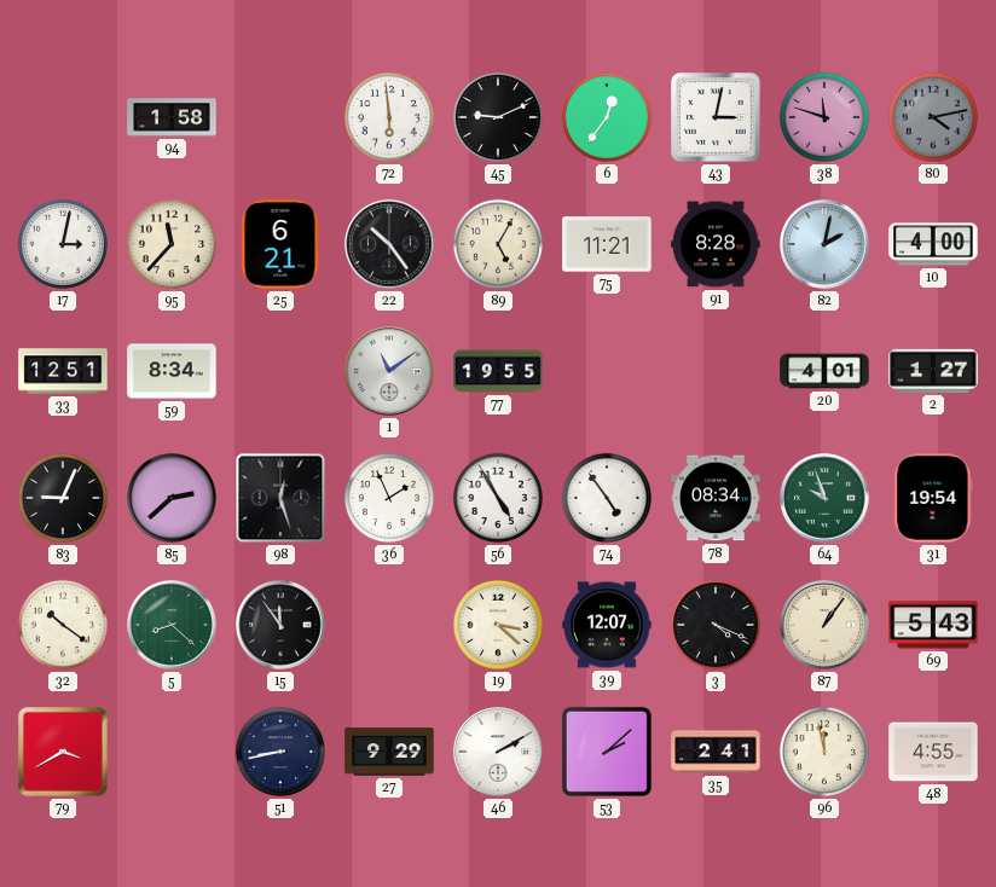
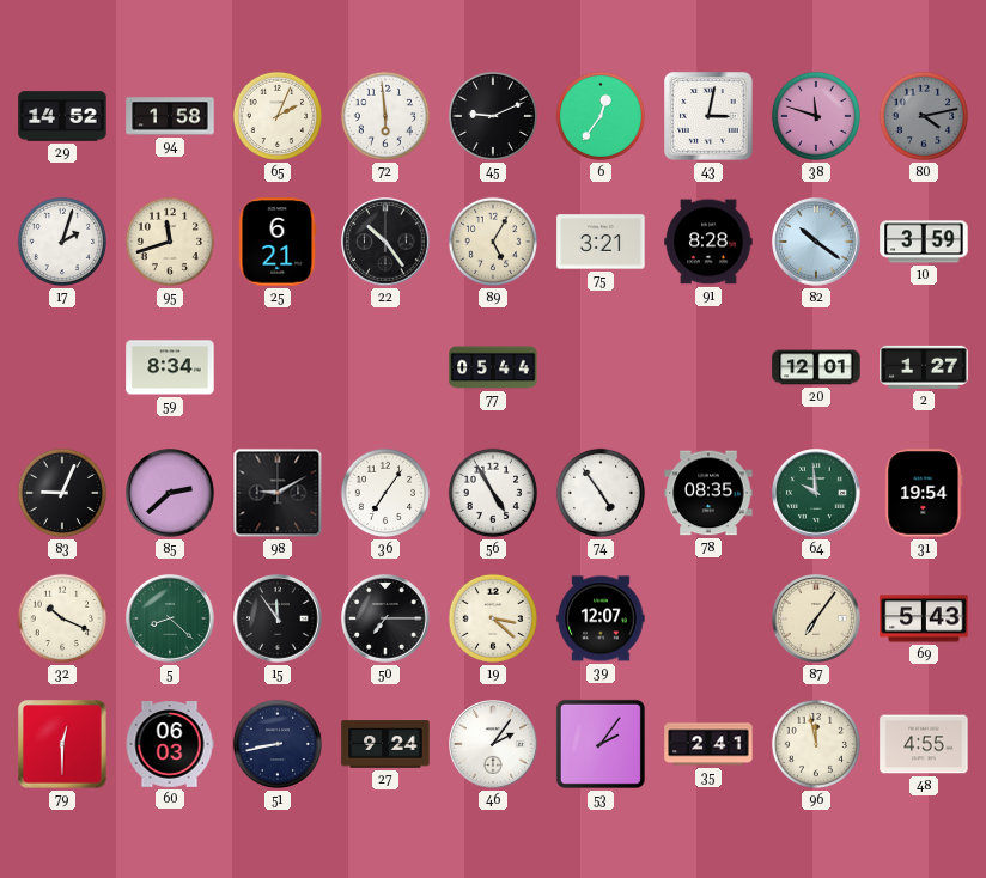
29: none -> 14:52 (62, 116)
65: none -> 2:04 (278, 116)
17: 3:02 -> 2:03 (62, 242)
95: 11:37 -> 11:42 (170, 242)
75: 11:21 -> 3:21 (601, 242)
82: 2:02 -> 10:21 (816, 242)
10: 4:00 -> 3:59 (924, 242)
33: 12:51 -> none (63, 371)
1: 11:09 -> none (389, 371)
77: 19:55 -> 05:44 (493, 367)
20: 4:01 -> 12:01 (816, 367)
98: 12:27 -> 9:10 (278, 493)
36: 1:56 -> 7:06 (385, 493)
78: 08:34 -> 08:35 (708, 493)
64: 9:57 -> 9:59 (816, 493)
32: 10:21 -> 10:19 (62, 618)
50: none -> 7:15 (385, 618)
3: 4:19 -> none (716, 625)
87: 1:06 -> 7:06 (816, 618)
79: 3:40 -> 12:30 (62, 744)
60: none -> 06:03 (170, 744)
27: 9:29 -> 9:24 (385, 744)
46: 2:10 -> 2:06 (493, 744)
53: 2:08 -> 2:06 (601, 744)
